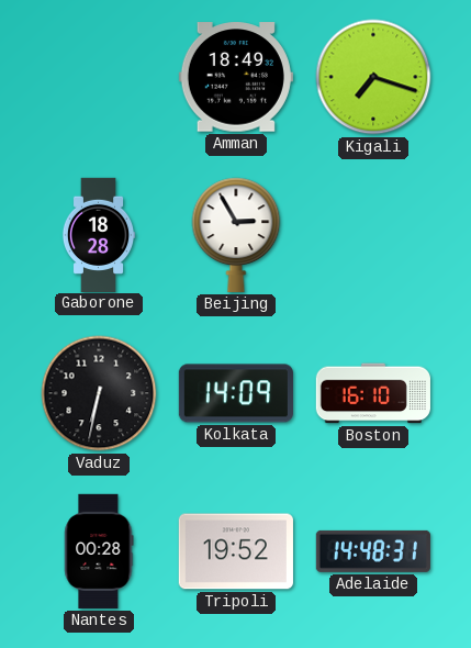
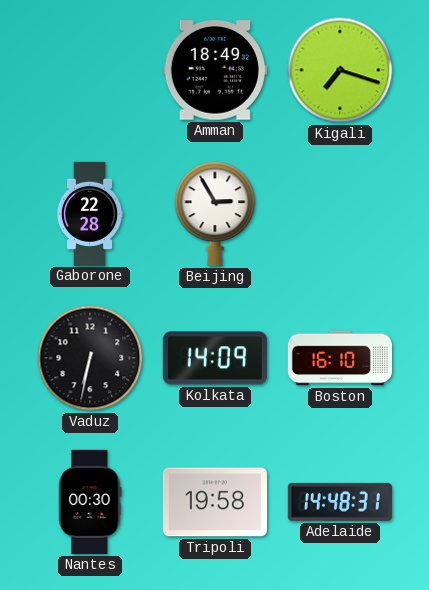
Gaborone: 18:28 -> 22:28 (90, 213)
Nantes: 00:28 -> 00:30 (90, 502)
Tripoli: 19:52 -> 19:58 (215, 502)
